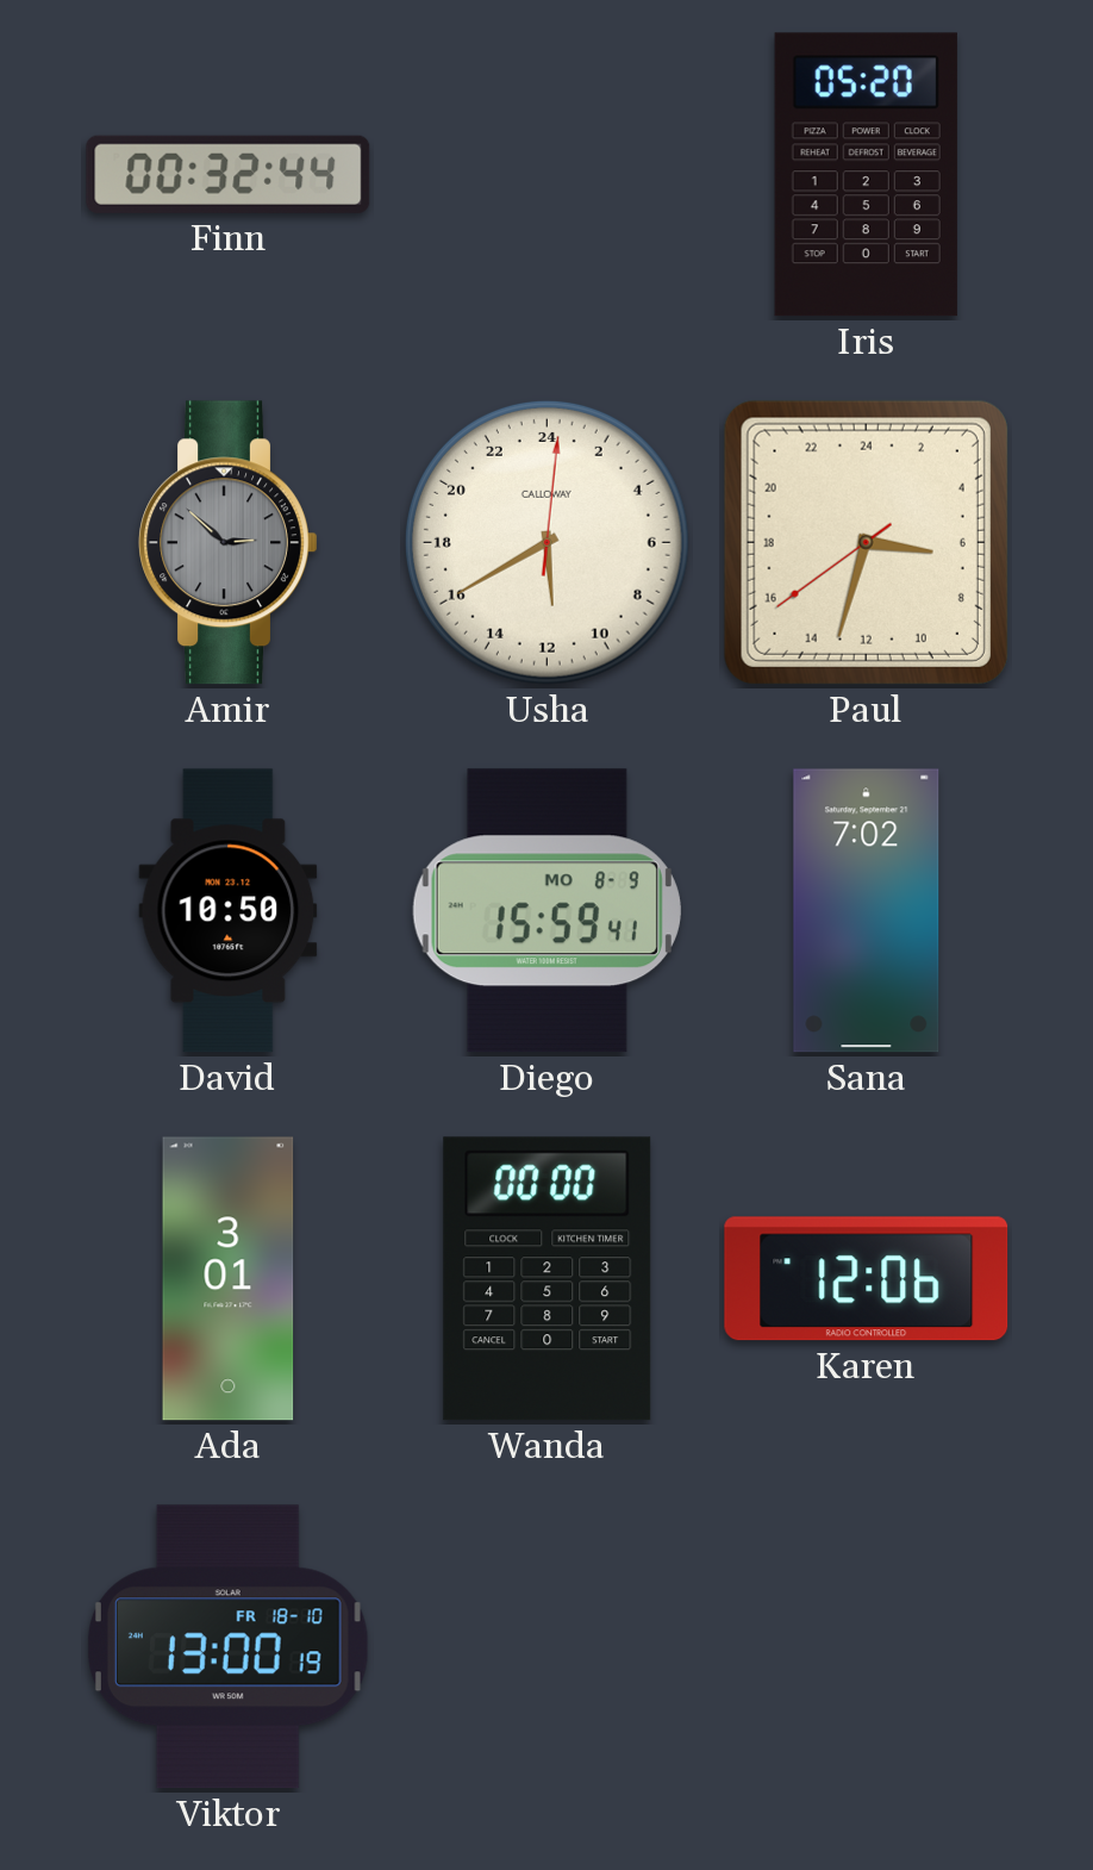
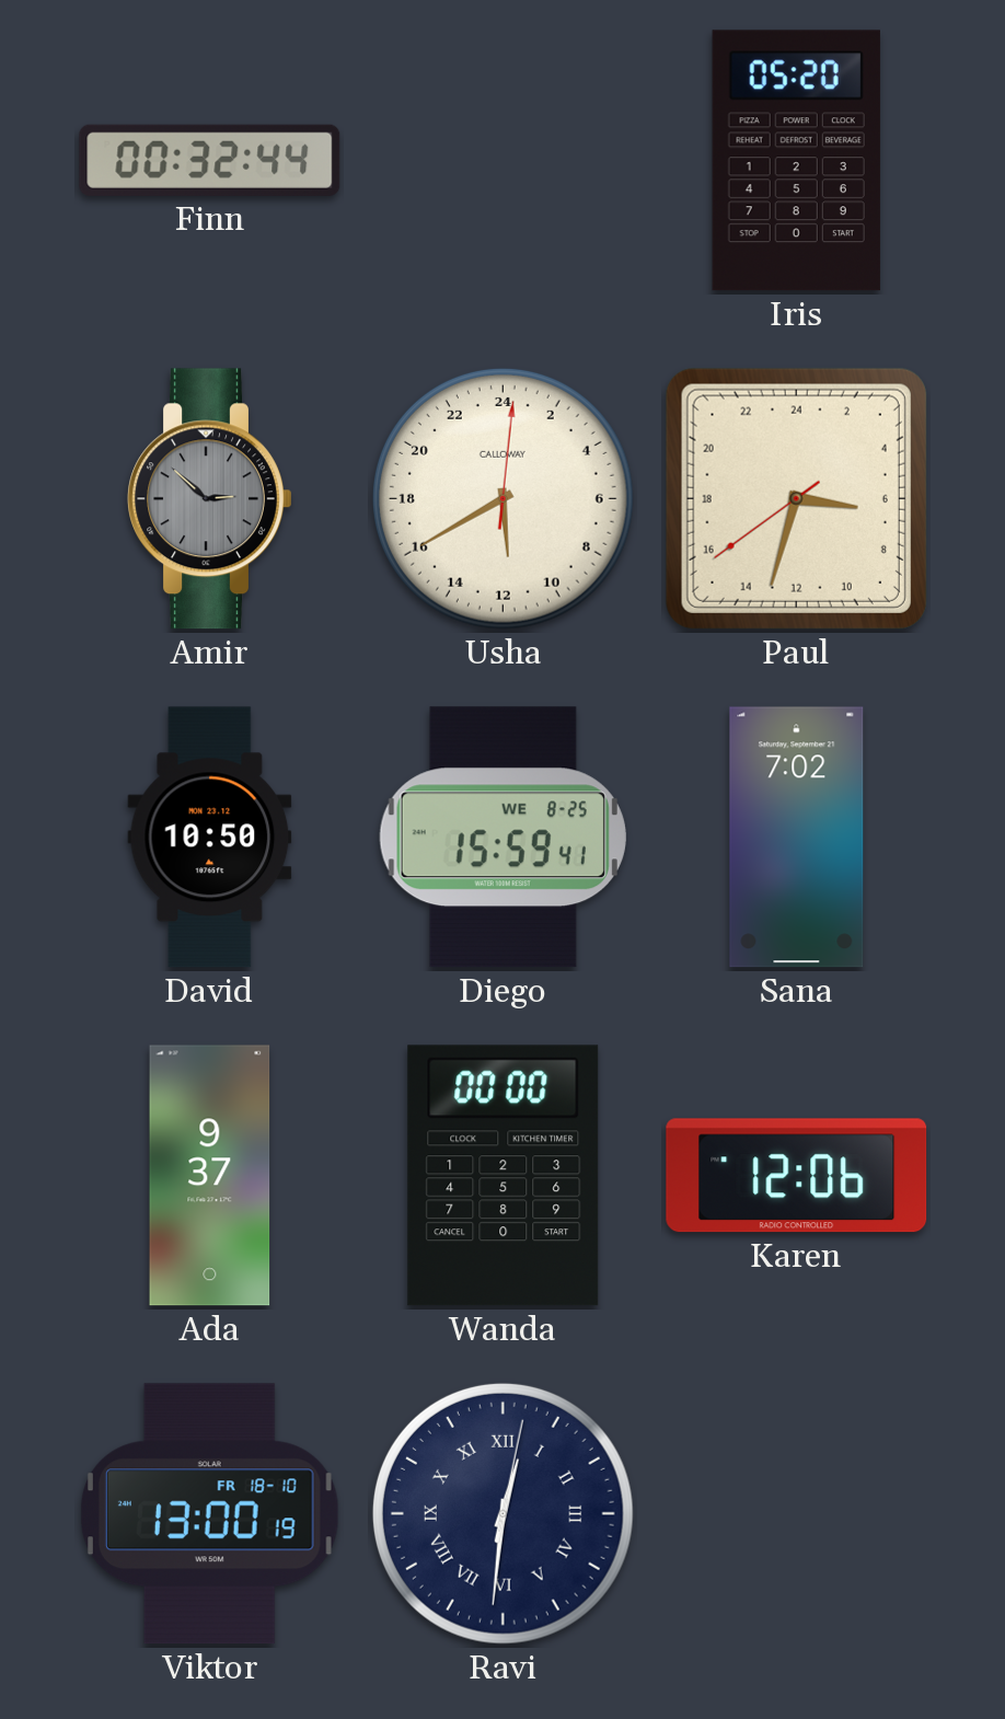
Diego date: MO 8-9 -> WE 8-25 (503, 838)
Ada: 3:01 -> 9:37 (210, 1176)
Ravi: none -> 12:31 (503, 1513)
